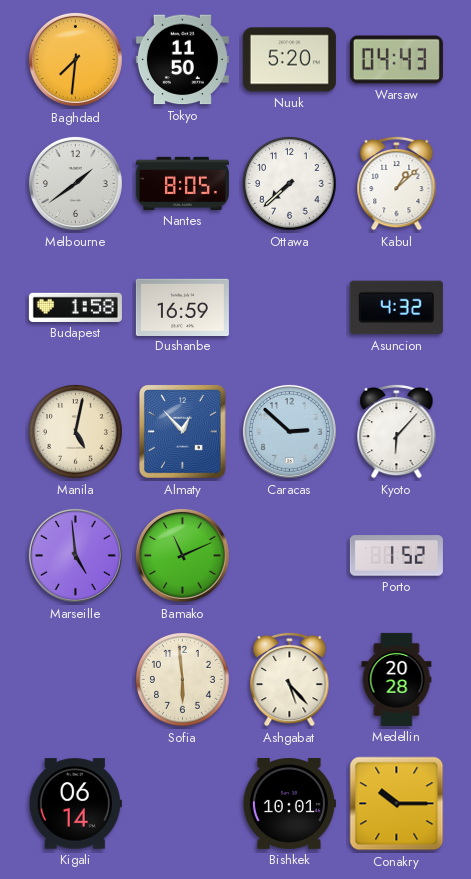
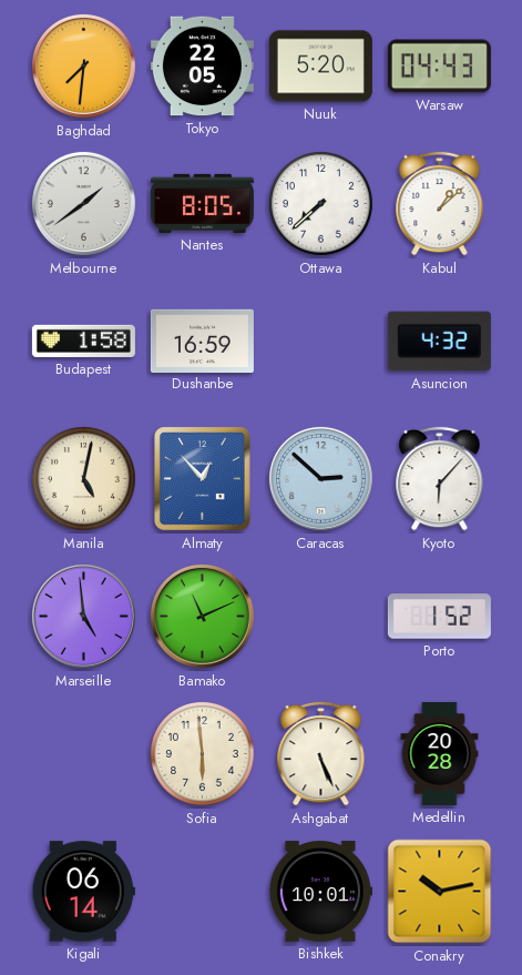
Tokyo: 11:50 -> 22:05 (202, 67)
Ashgabat: 5:23 -> 5:26 (321, 753)
Conakry: 10:15 -> 10:13 (440, 892)
